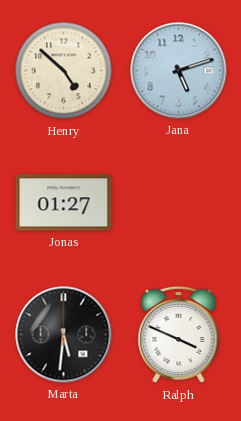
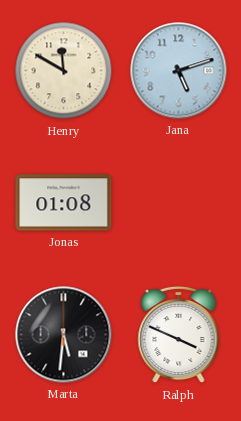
Henry: 4:52 -> 11:50 (64, 71)
Jonas: 01:27 -> 01:08 (64, 203)
